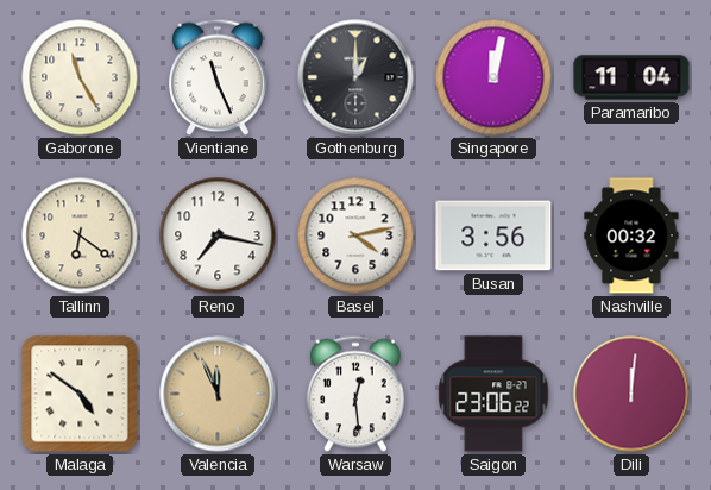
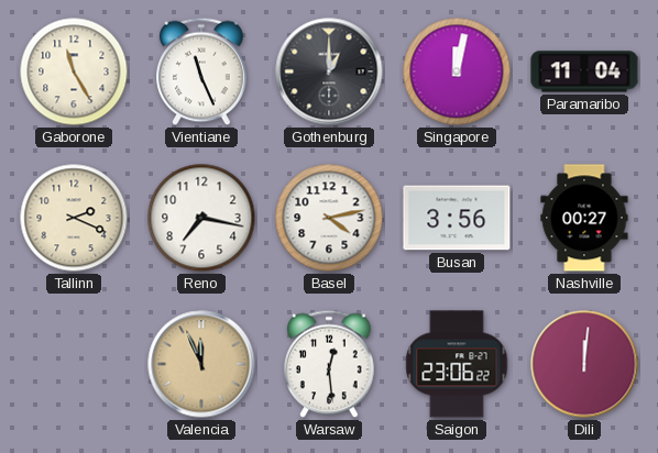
Tallinn: 6:21 -> 2:19 (74, 218)
Nashville: 00:32 -> 00:27 (584, 218)
Malaga: 4:51 -> none (80, 394)
